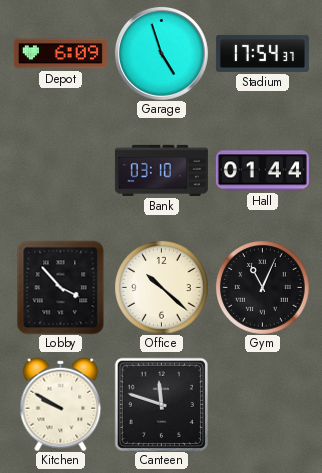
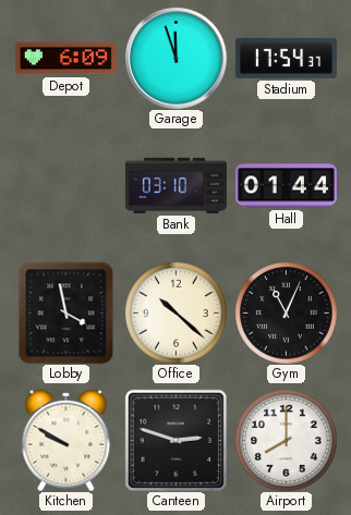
Garage: 4:57 -> 11:57 (175, 58)
Lobby: 3:53 -> 3:58 (66, 312)
Canteen: 11:48 -> 2:48 (175, 440)
Airport: none -> 8:00 (286, 440)
